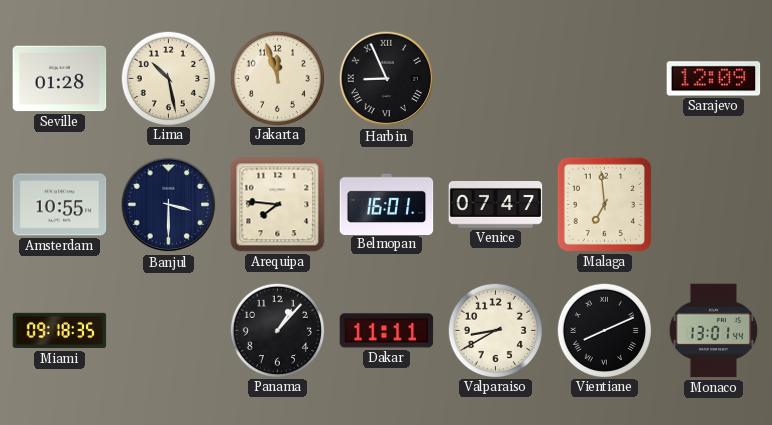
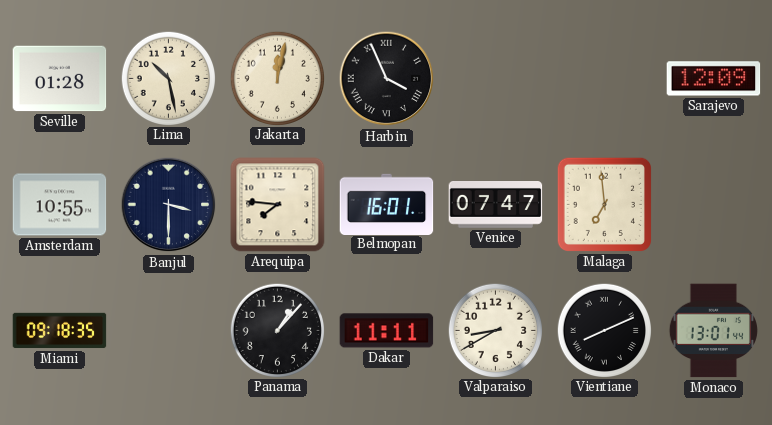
Jakarta: 11:57 -> 12:02 (277, 78)
Harbin: 8:56 -> 3:56 (387, 79)
